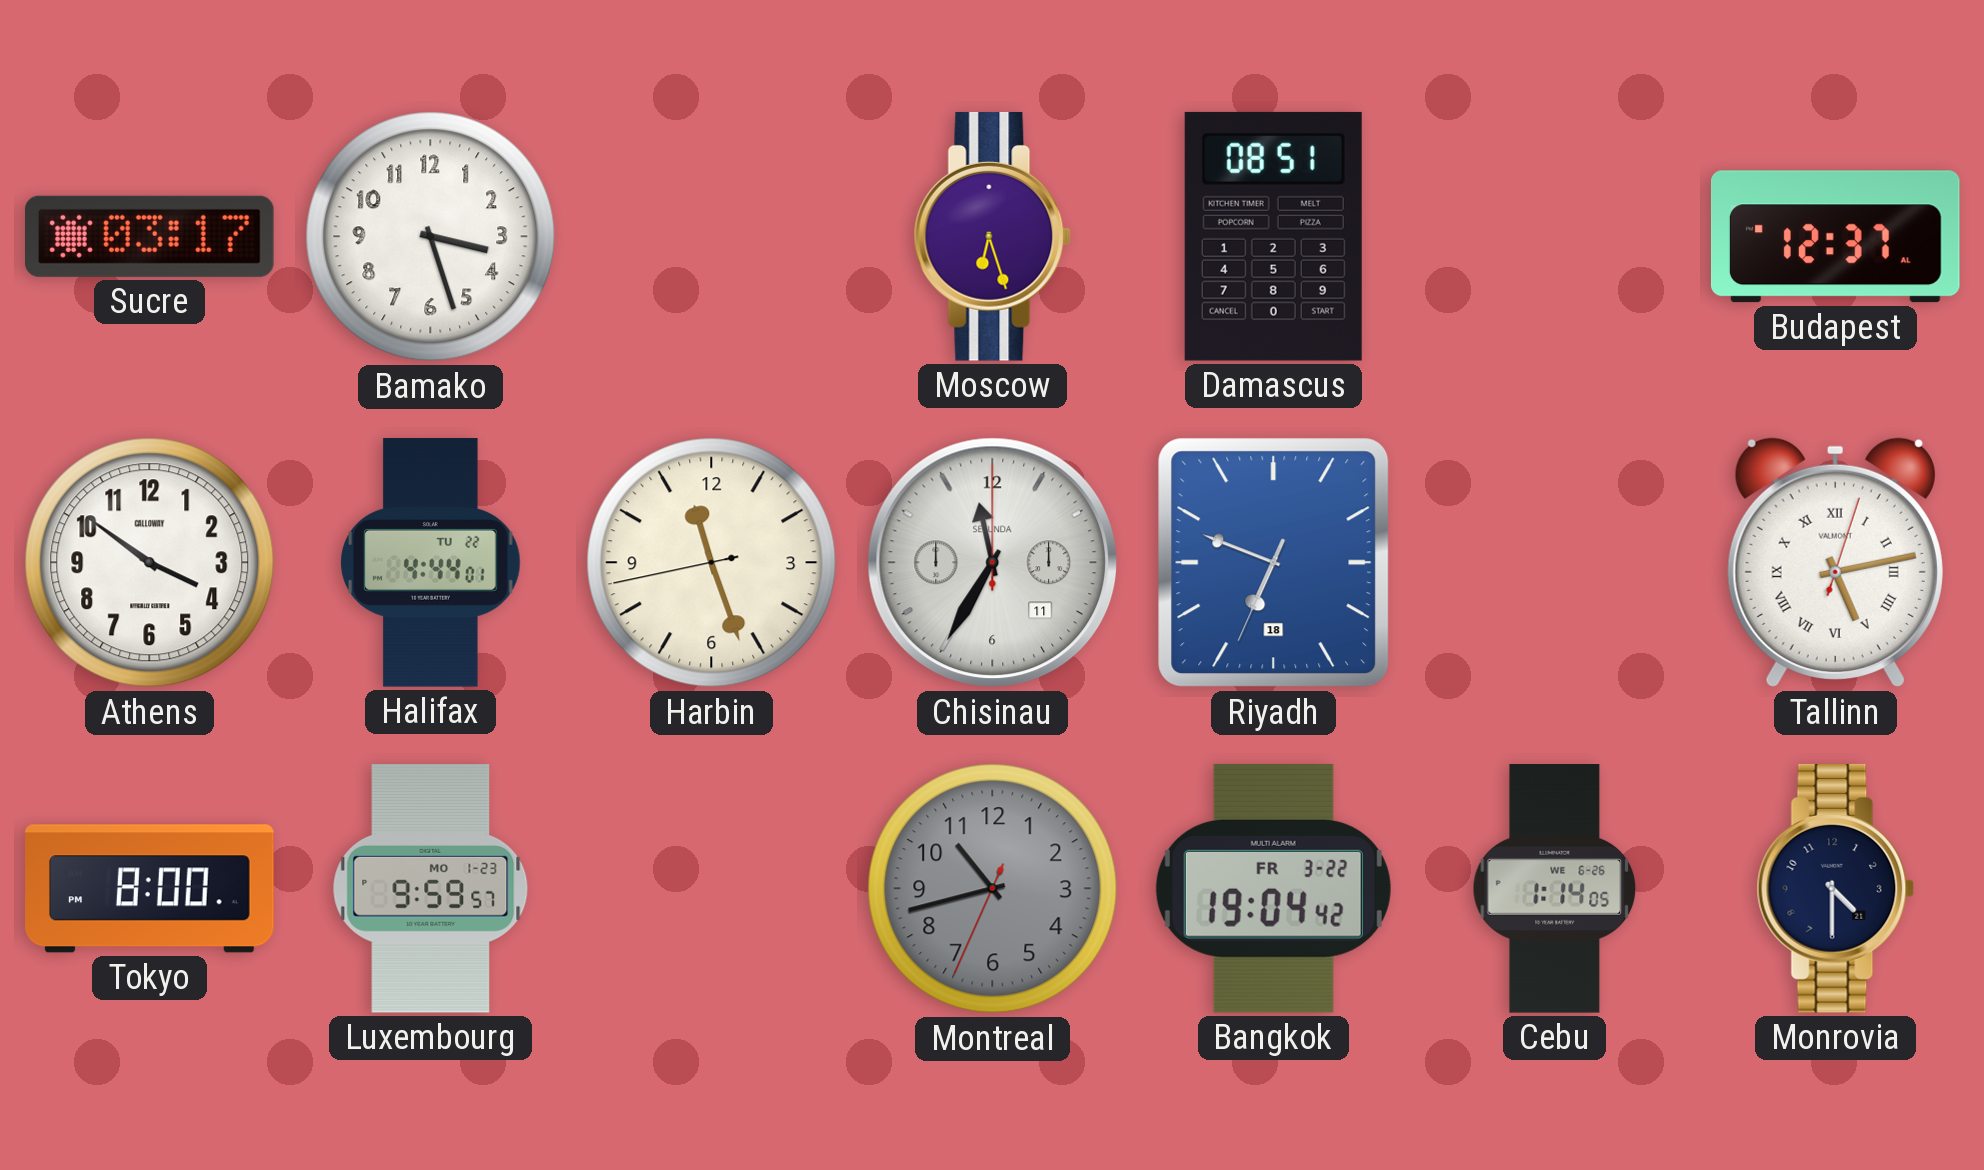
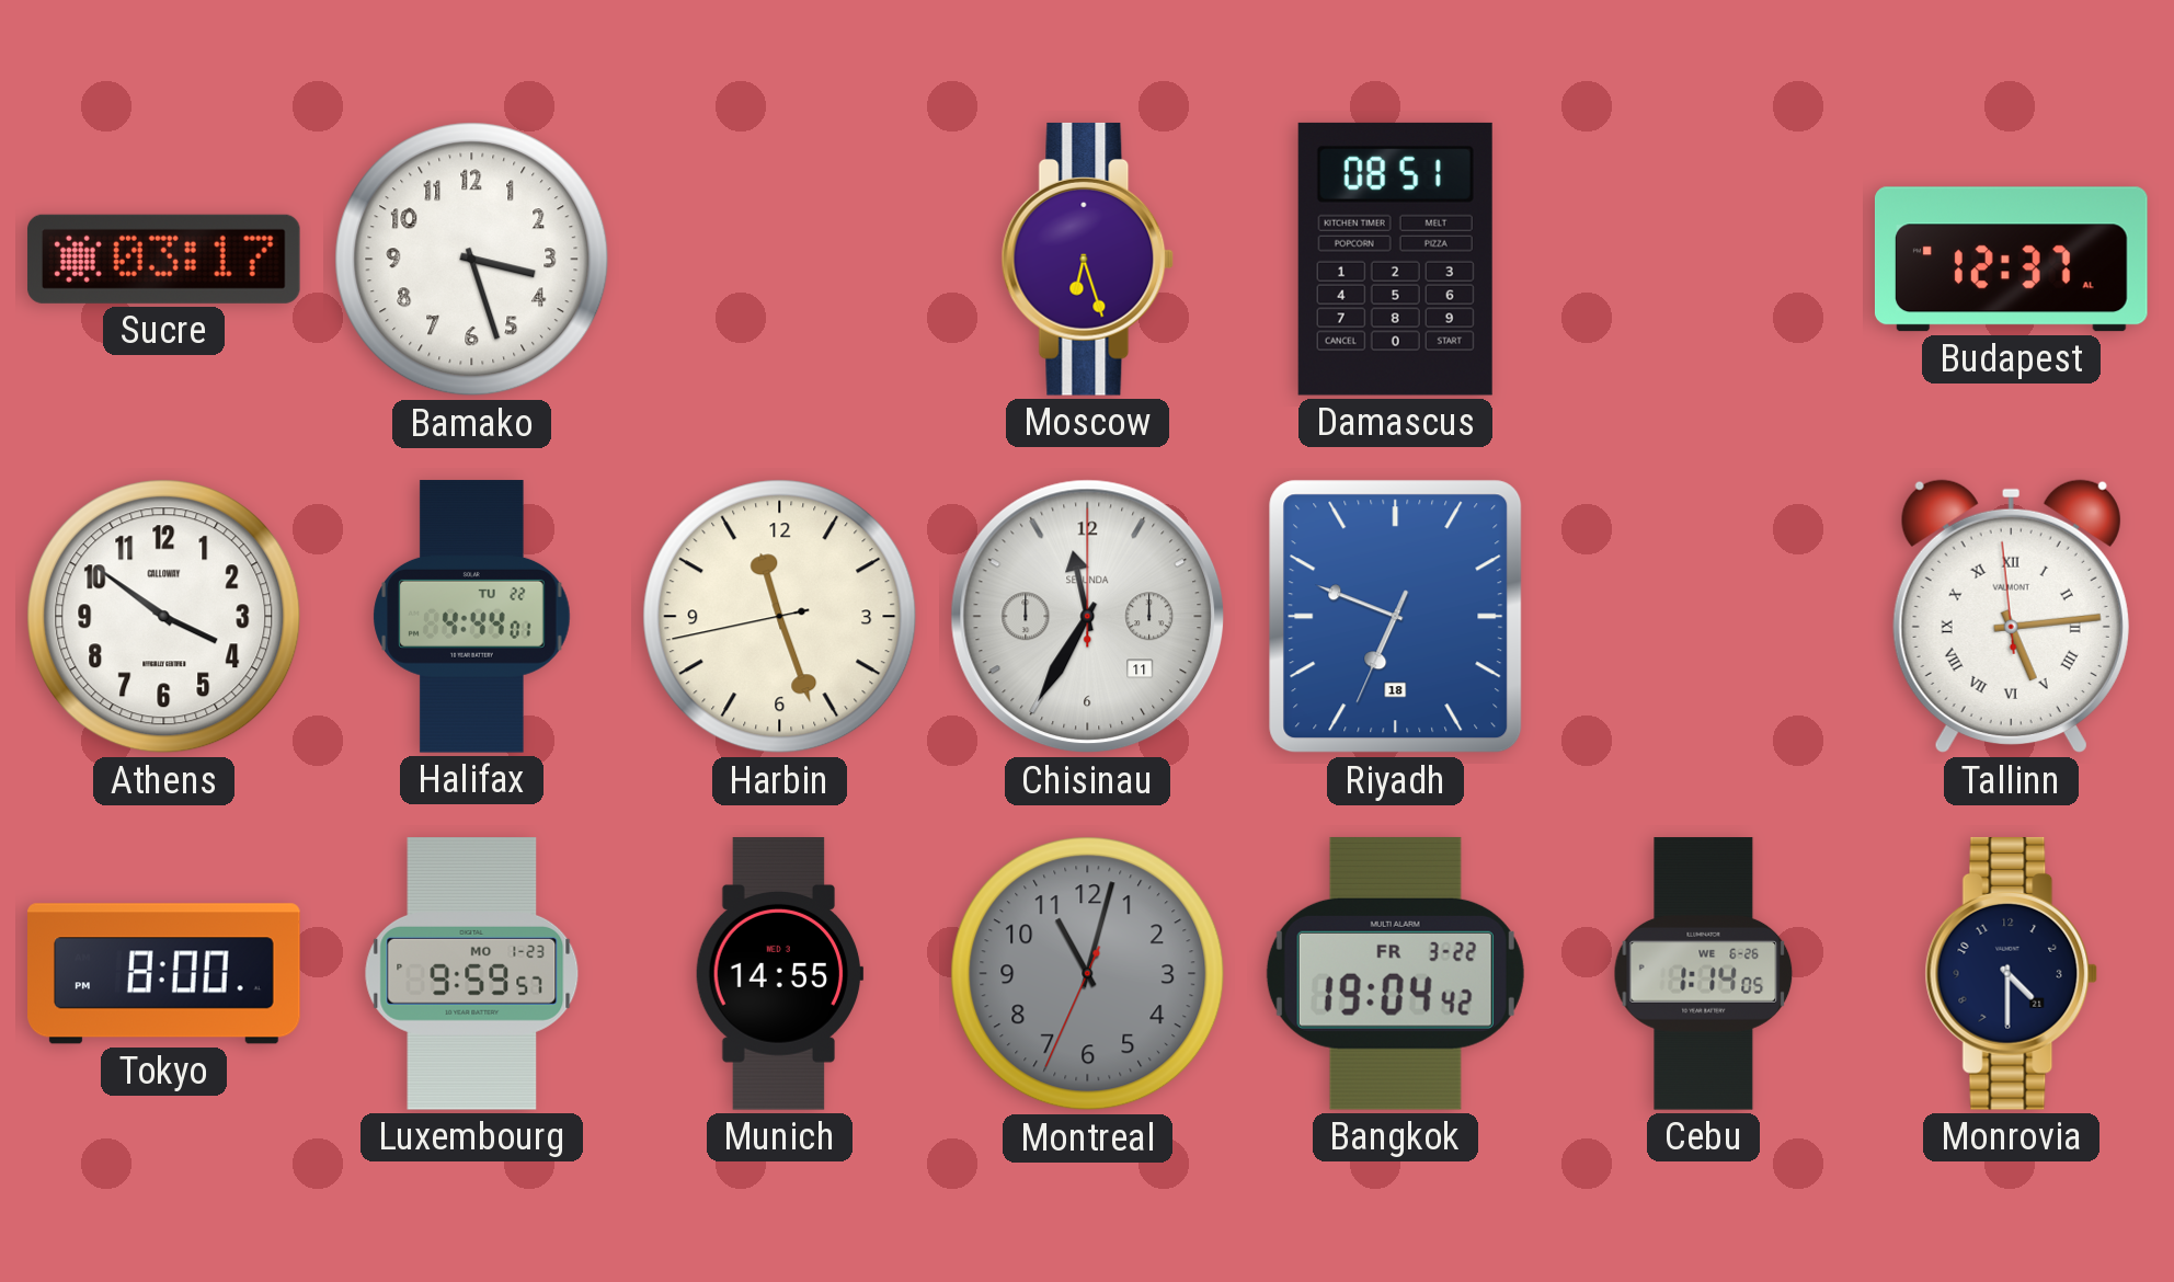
Tallinn: 5:13:03 -> 5:13:59 (2011, 617)
Munich: none -> 14:55 (779, 974)
Montreal: 10:42 -> 11:02 (1088, 974)
